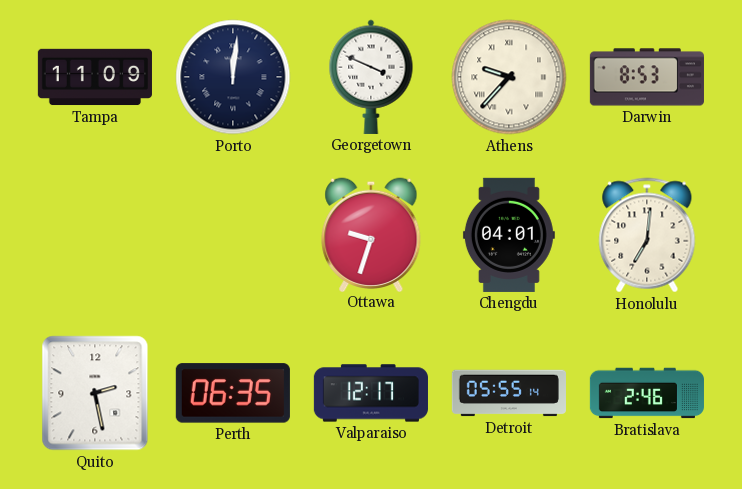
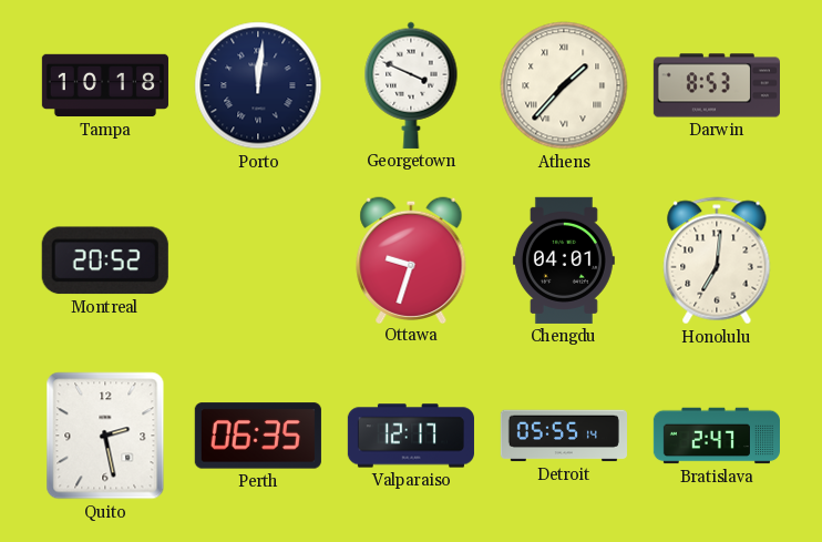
Tampa: 11:09 -> 10:18 (105, 85)
Athens: 9:37 -> 1:37 (564, 85)
Montreal: none -> 20:52 (105, 260)
Bratislava: 2:46 -> 2:47 (717, 436)
